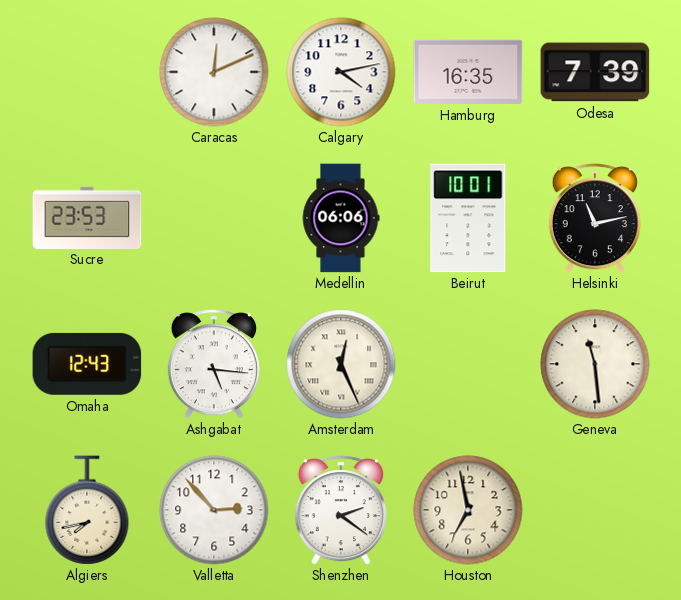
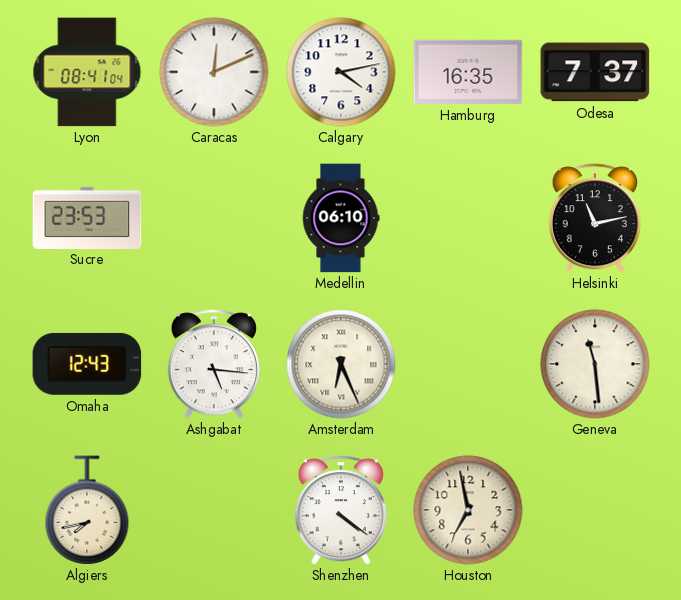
Lyon: none -> 08:41 (87, 72)
Odesa: 7:39 -> 7:37 (595, 72)
Medellin: 06:06 -> 06:10 (341, 218)
Beirut: 10:01 -> none (468, 218)
Amsterdam: 12:26 -> 6:26 (341, 364)
Valletta: 2:53 -> none (214, 510)
Shenzhen: 2:21 -> 4:21 (341, 510)
